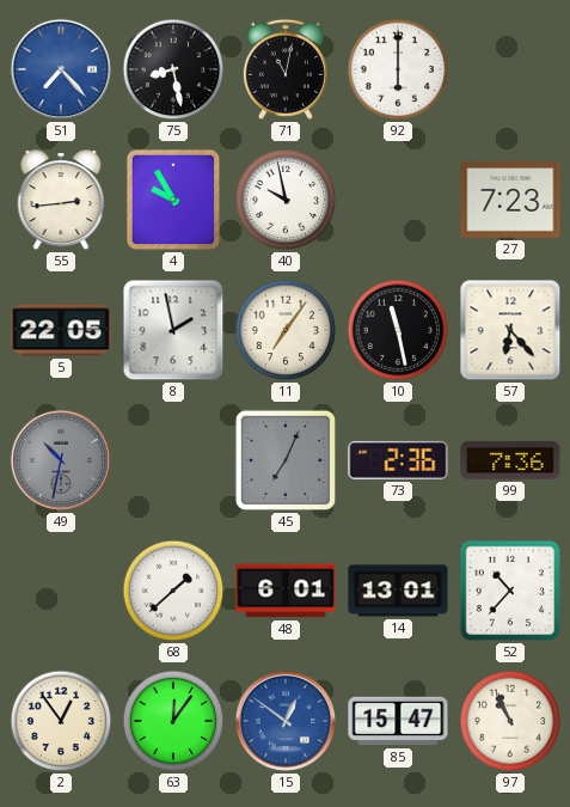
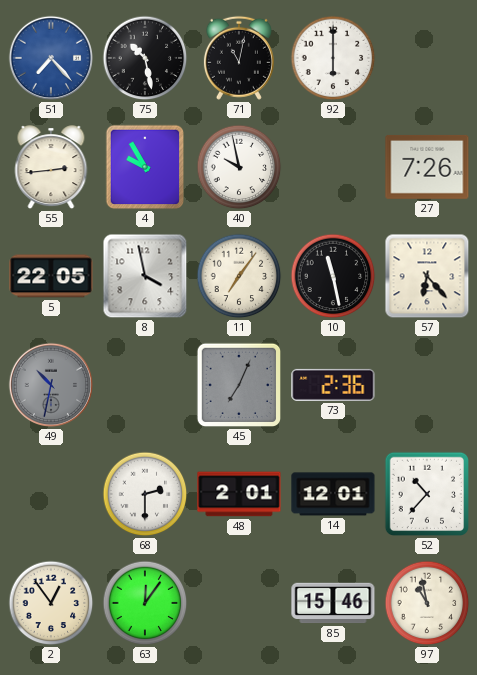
75: 8:28 -> 10:28 (145, 58)
27: 7:23 -> 7:26 (427, 167)
8: 1:58 -> 3:58 (145, 276)
99: 7:36 -> none (510, 460)
68: 1:38 -> 2:30 (145, 494)
48: 6:01 -> 2:01 (239, 494)
14: 13:01 -> 12:01 (333, 494)
15: 12:51 -> none (286, 721)
85: 15:47 -> 15:46 (333, 603)
97: 10:56 -> 10:58 (427, 603)
